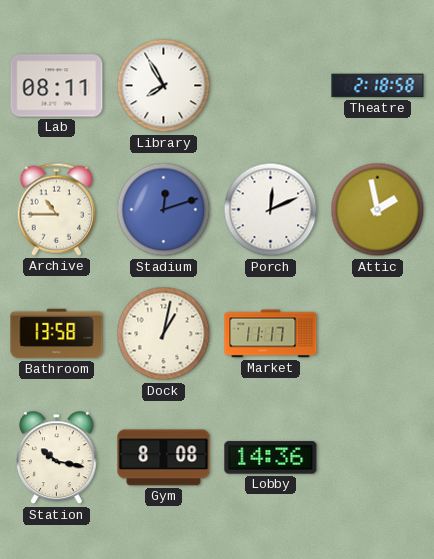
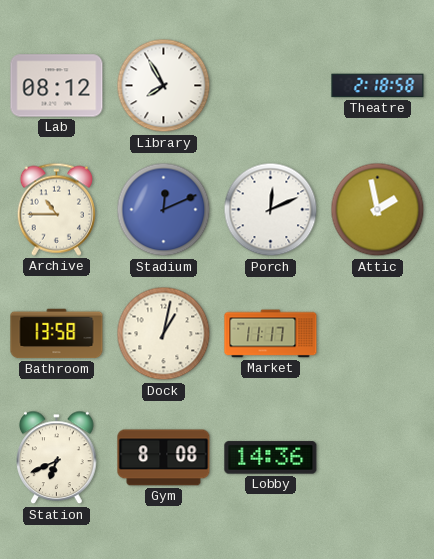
Lab: 08:11 -> 08:12 (57, 86)
Stadium: 12:12 -> 12:11 (164, 210)
Station: 10:17 -> 6:41 (57, 458)
